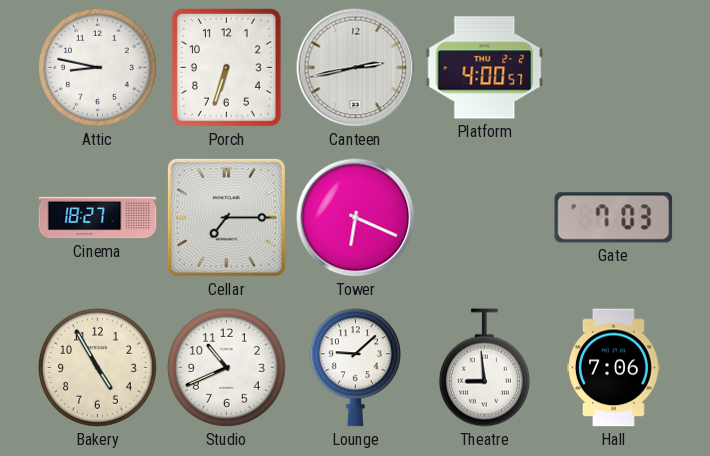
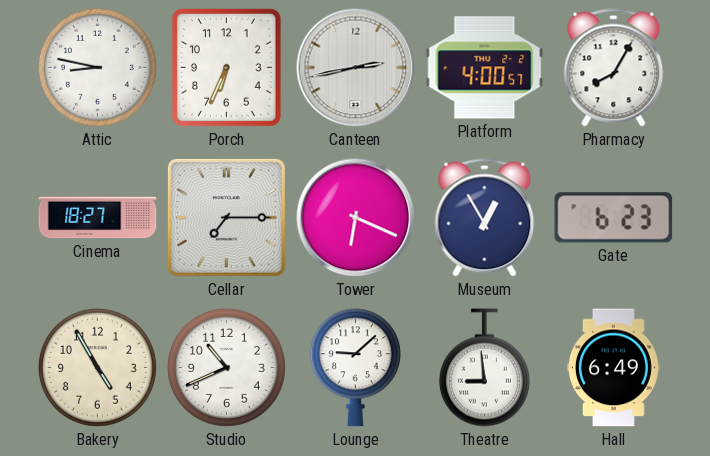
Porch: 6:33 -> 6:34 (226, 68)
Pharmacy: none -> 8:05 (614, 68)
Museum: none -> 12:55 (485, 218)
Gate: 7:03 -> 6:23 (614, 218)
Hall: 7:06 -> 6:49 (613, 368)
